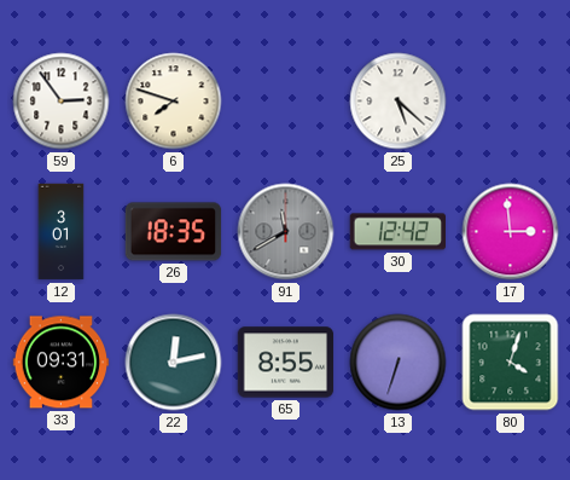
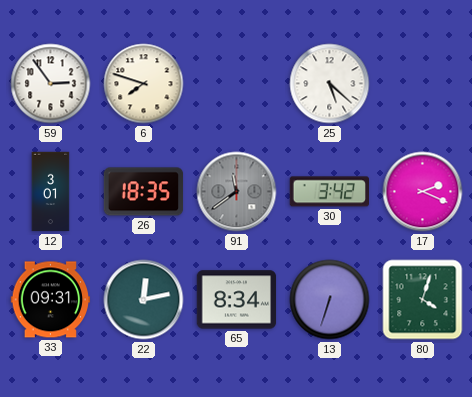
91: 11:40 -> 11:39 (237, 192)
30: 12:42 -> 3:42 (329, 192)
17: 2:59 -> 2:19 (423, 192)
65: 8:55 -> 8:34 (237, 300)
